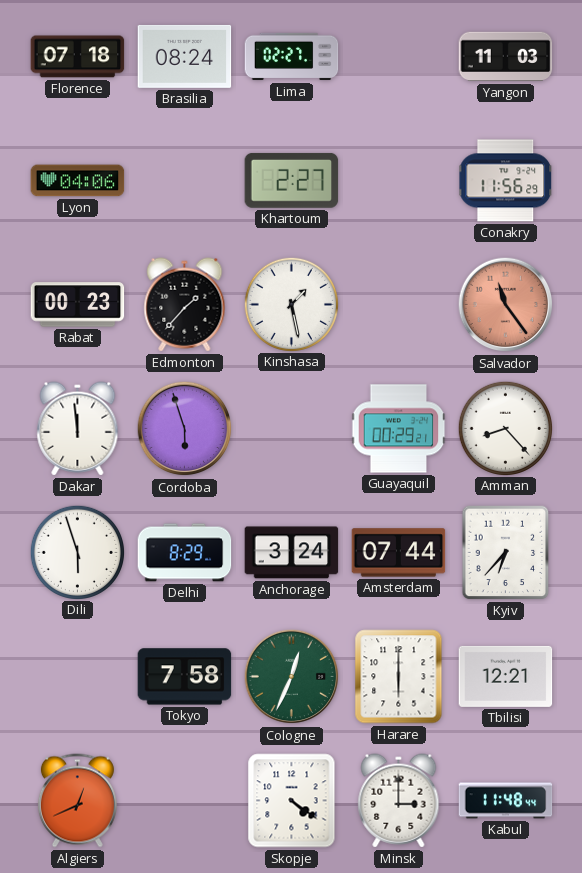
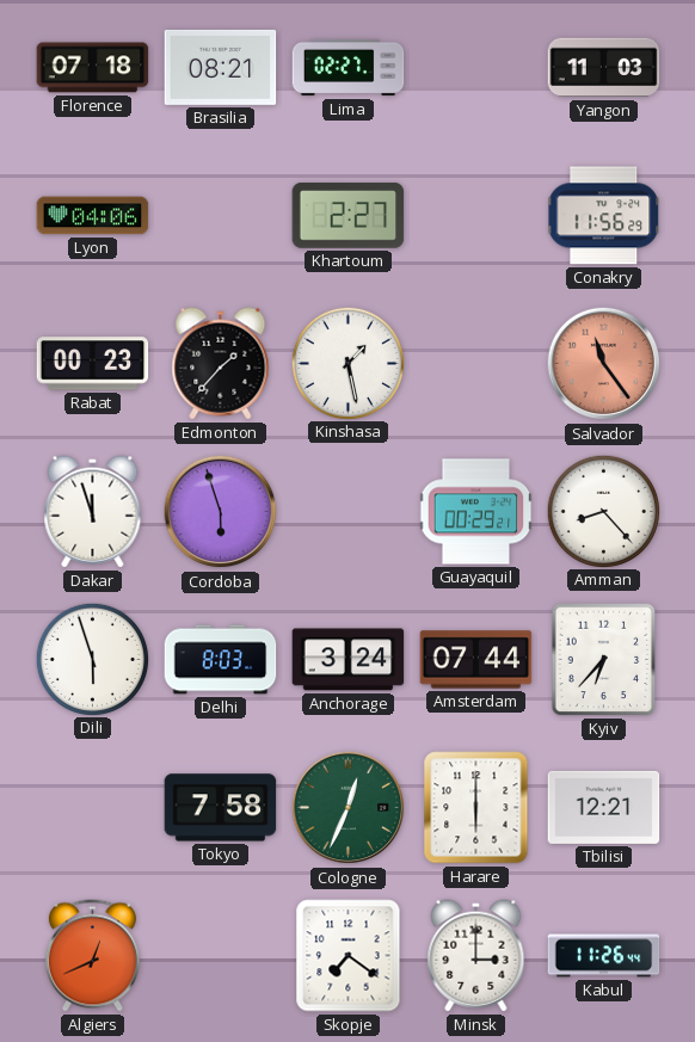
Brasilia: 08:24 -> 08:21 (221, 67)
Dakar: 11:59 -> 11:57 (93, 512)
Delhi: 8:29 -> 8:03 (221, 660)
Skopje: 4:21 -> 7:21 (349, 956)
Kabul: 11:48 -> 11:26 (604, 956)
